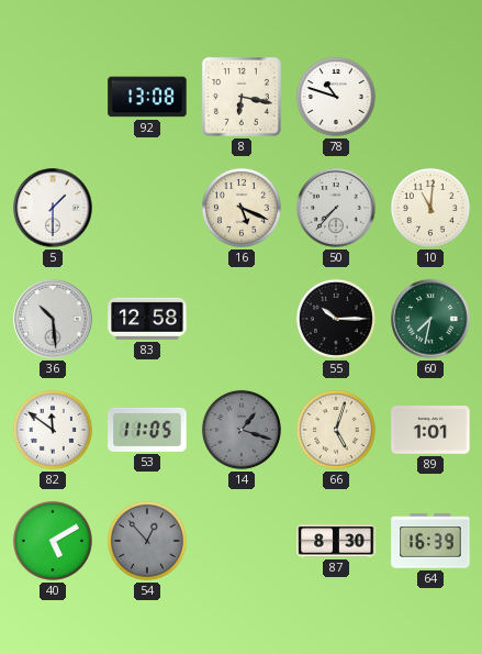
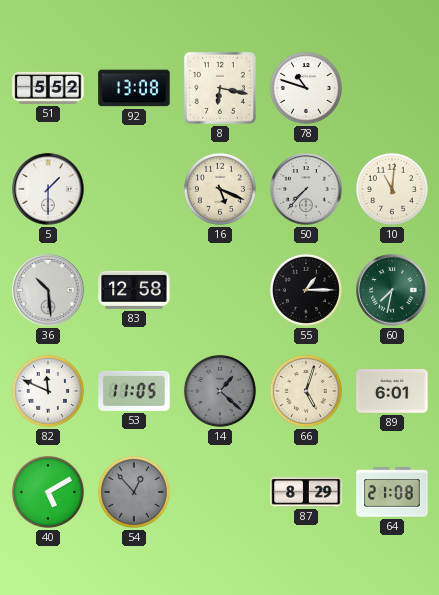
51: none -> 5:52 (48, 88)
55: 10:15 -> 1:15 (306, 290)
82: 11:51 -> 11:49 (48, 391)
14: 1:18 -> 1:22 (220, 391)
89: 1:01 -> 6:01 (392, 391)
87: 8:30 -> 8:29 (306, 492)
64: 16:39 -> 21:08 (392, 492)
